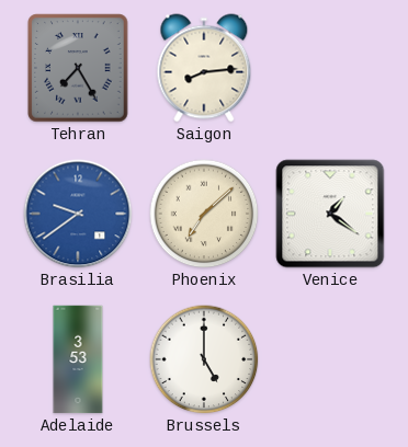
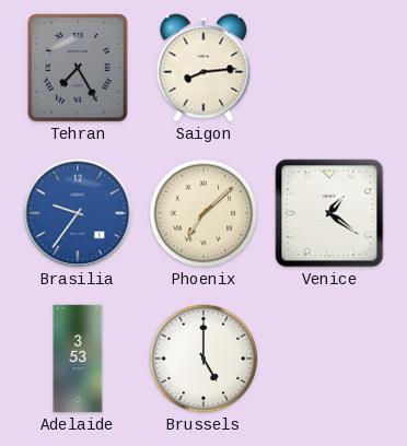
Brasilia: 9:39 -> 9:36 (78, 213)
